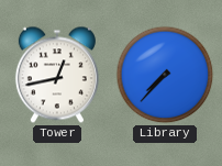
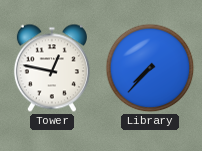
Tower: 12:43 -> 12:47 (52, 68)
